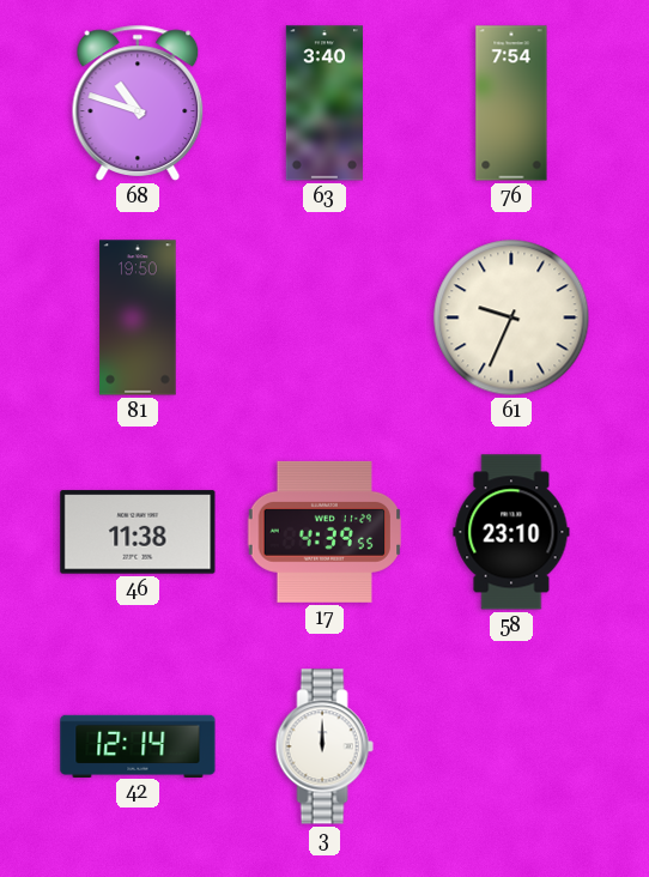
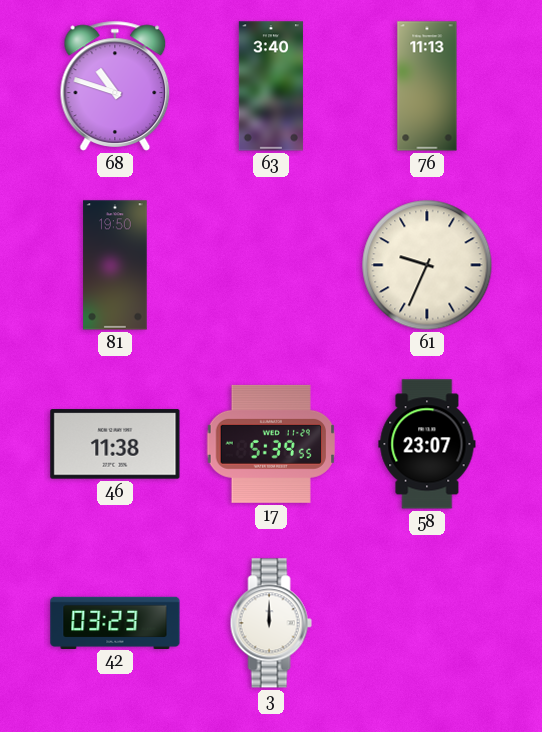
76: 7:54 -> 11:13 (427, 86)
17: 4:39 -> 5:39 (271, 444)
58: 23:10 -> 23:07 (427, 444)
42: 12:14 -> 03:23 (115, 622)
